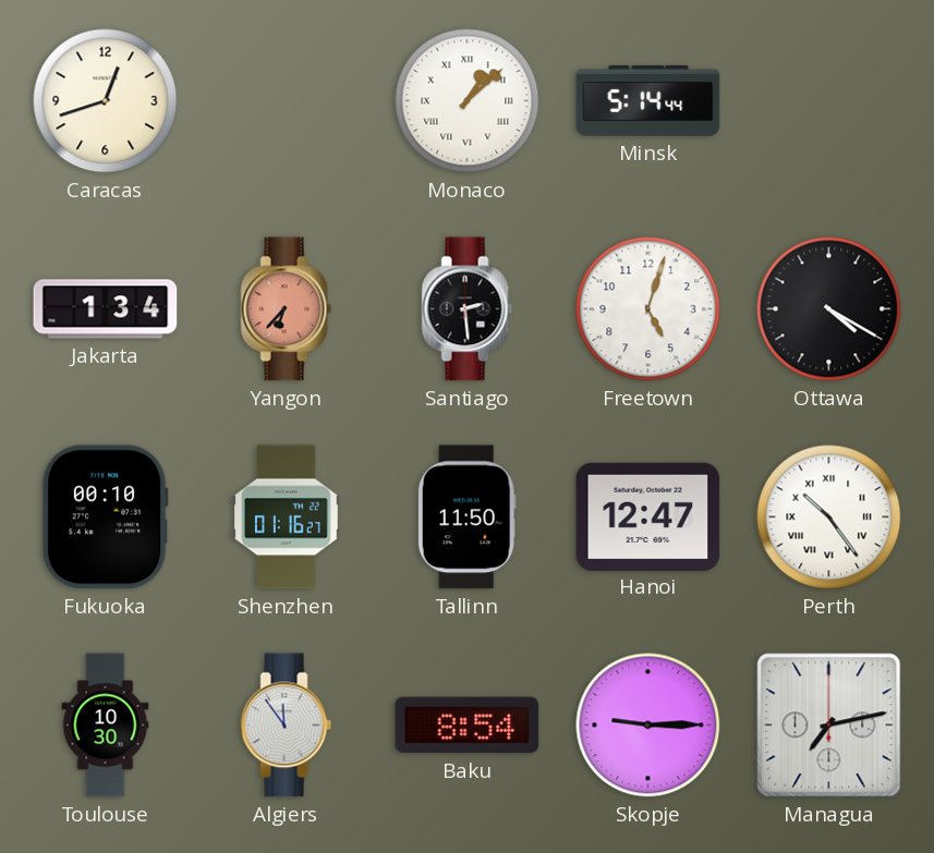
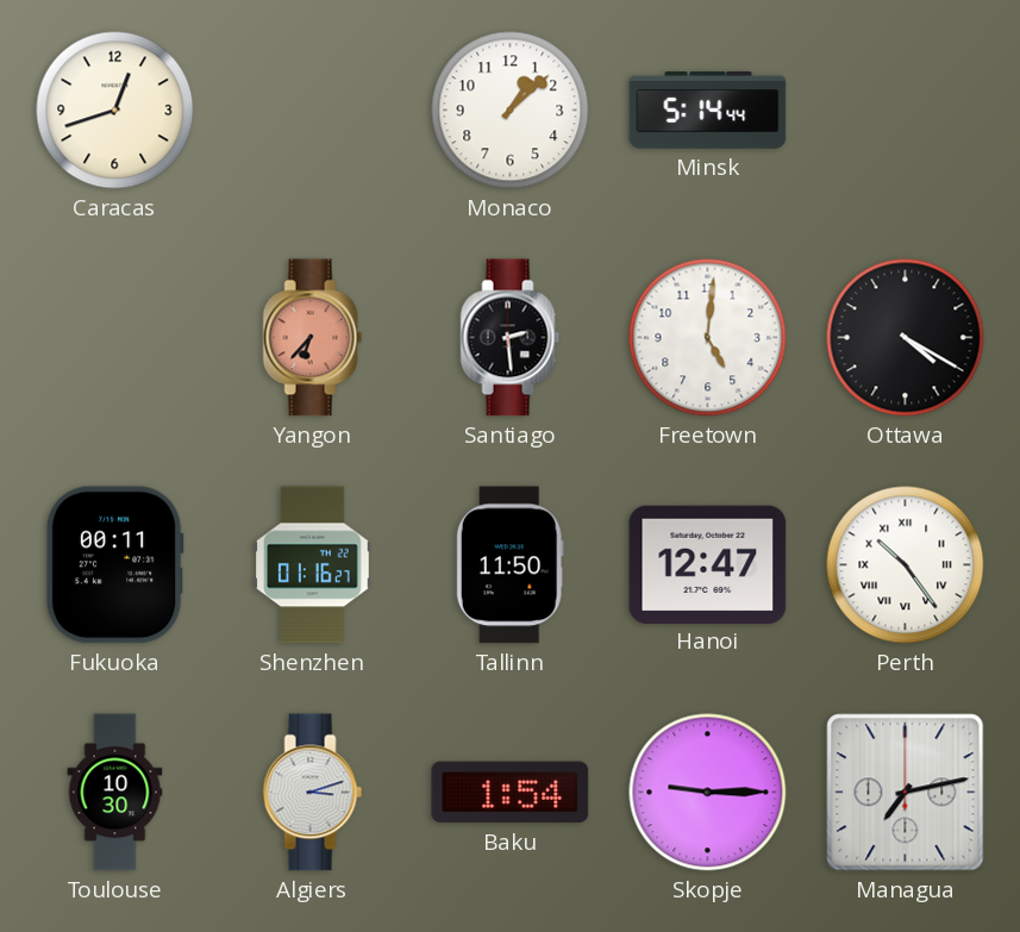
Monaco numerals: Roman -> Arabic (511, 111)
Jakarta: 1:34 -> none (106, 309)
Freetown: 5:03 -> 5:01 (708, 338)
Fukuoka: 00:10 -> 00:11 (114, 565)
Algiers: 11:54 -> 3:12 (313, 793)
Baku: 8:54 -> 1:54 (511, 793)
